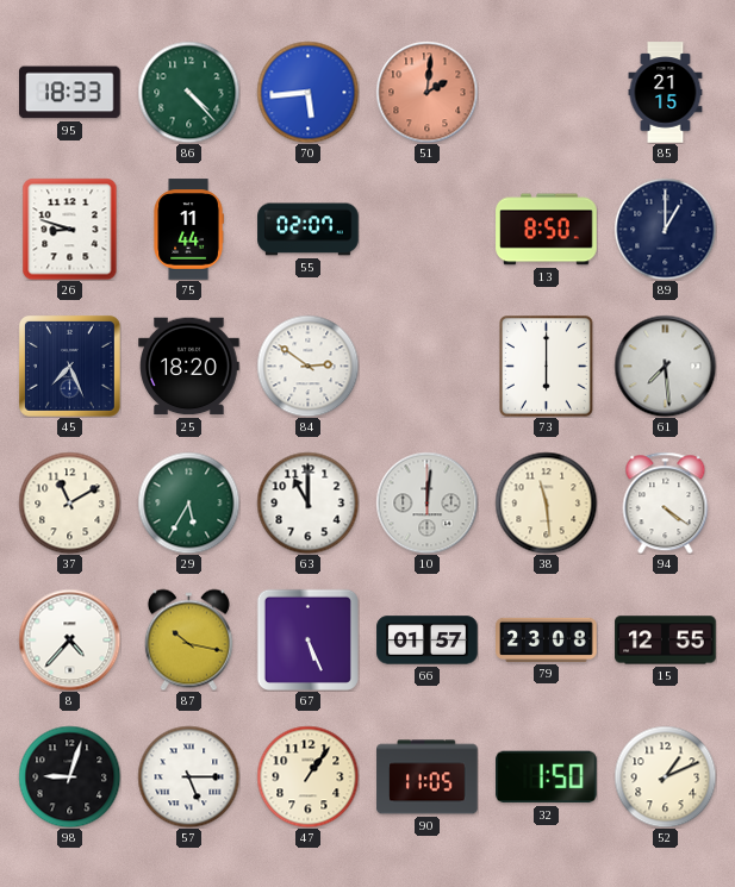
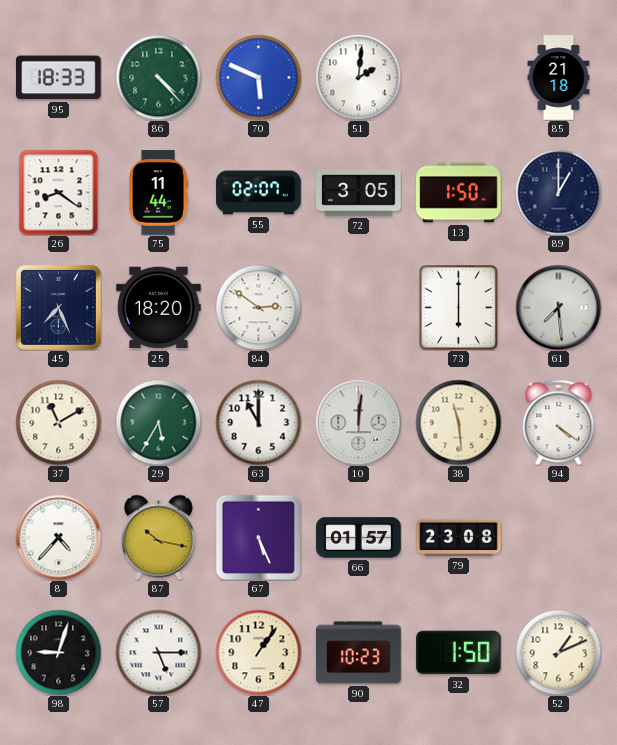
70: 5:44 -> 5:49 (258, 77)
51 dial: salmon -> white (358, 77)
85: 21:15 -> 21:18 (559, 78)
26: 8:48 -> 8:21 (59, 192)
72: none -> 3:05 (359, 193)
13: 8:50 -> 1:50 (459, 193)
15: 12:55 -> none (666, 641)
90: 11:05 -> 10:23 (359, 653)
